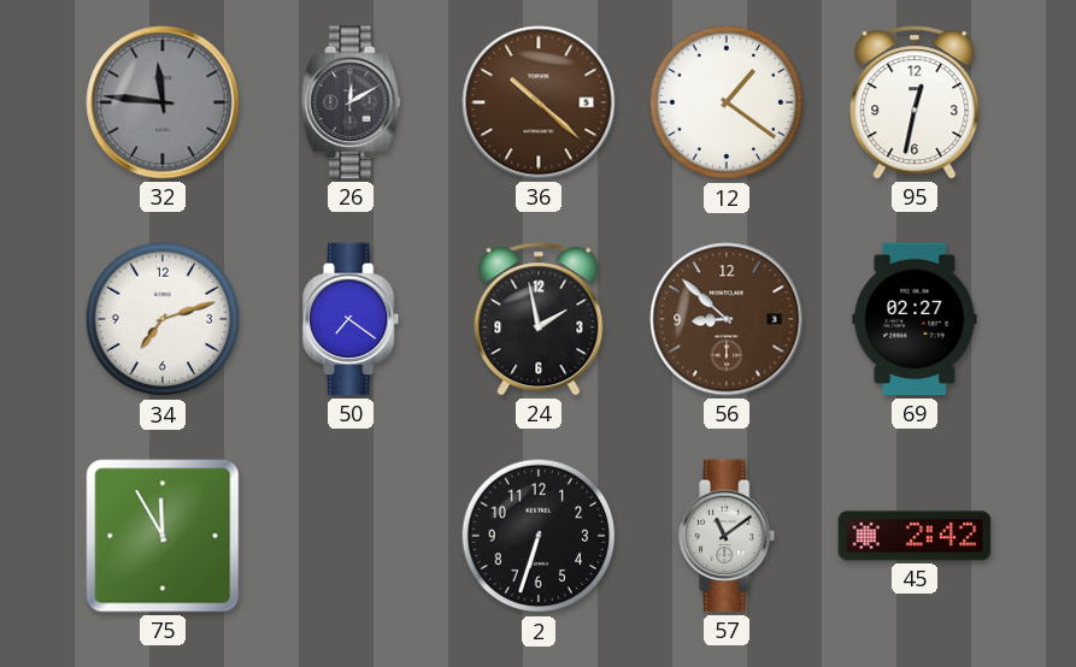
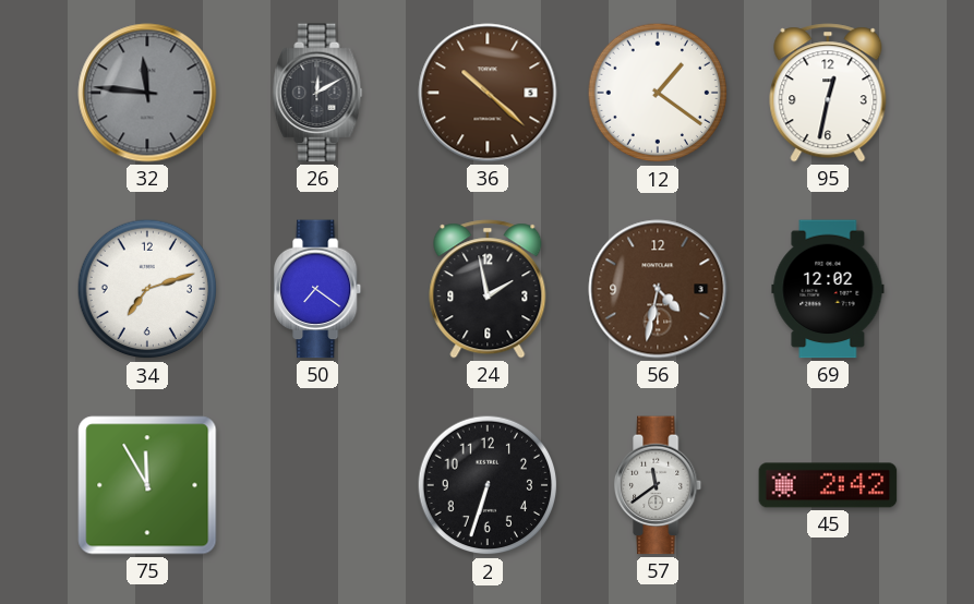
56: 8:52 -> 4:32 (658, 289)
69: 02:27 -> 12:02 (828, 289)
57: 11:09 -> 11:39 (659, 485)
